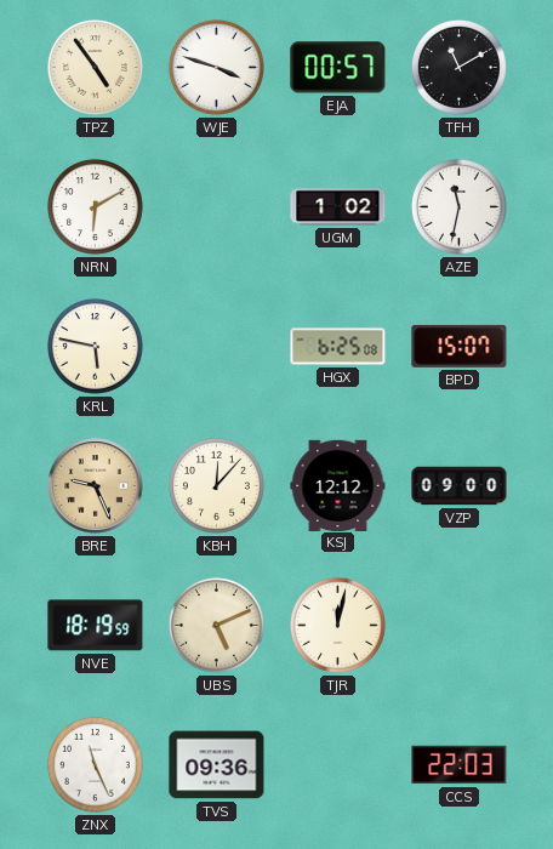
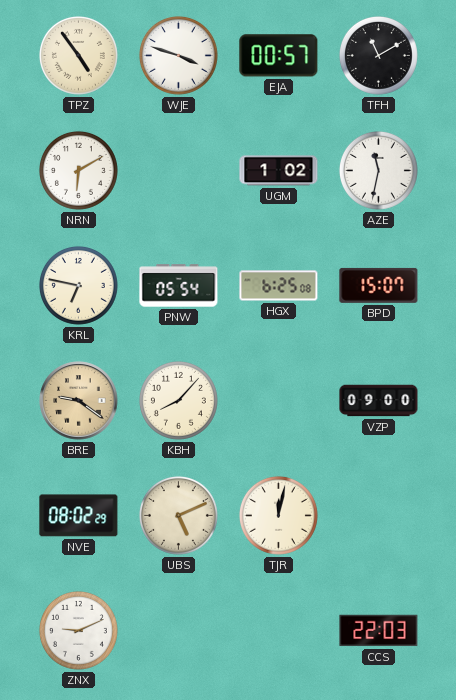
KRL: 5:47 -> 6:47 (78, 285)
PNW: none -> 05:54 (179, 286)
BRE: 9:26 -> 9:21 (79, 401)
KBH: 12:07 -> 8:07 (178, 400)
KSJ: 12:12 -> none (338, 485)
NVE: 18:19 -> 08:02 (79, 516)
ZNX: 11:26 -> 9:11 (78, 630)
TVS: 09:36 -> none (217, 765)
